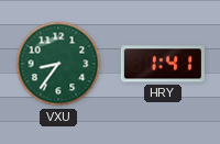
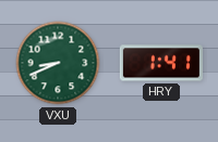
VXU: 8:36 -> 8:41 (58, 63)
